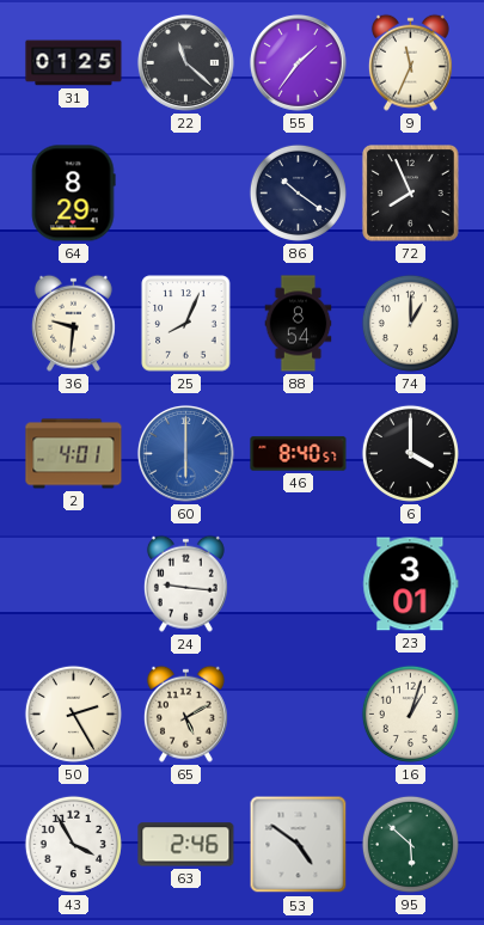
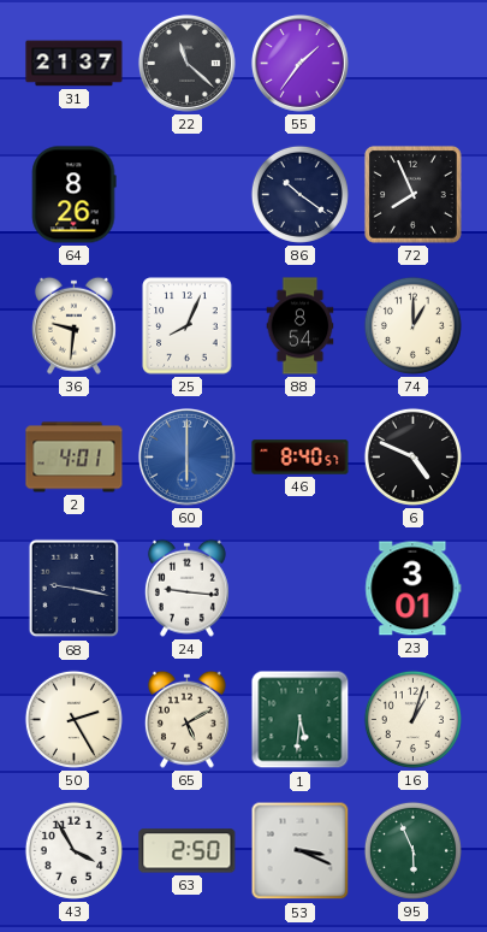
31: 01:25 -> 21:37 (75, 64)
9: 11:34 -> none (410, 62)
64: 8:29 -> 8:26 (73, 195)
6: 4:00 -> 4:49 (412, 456)
68: none -> 9:17 (75, 589)
1: none -> 5:31 (301, 720)
63: 2:46 -> 2:50 (188, 851)
53: 4:51 -> 3:19 (301, 851)
95: 5:52 -> 5:56 (412, 850)
